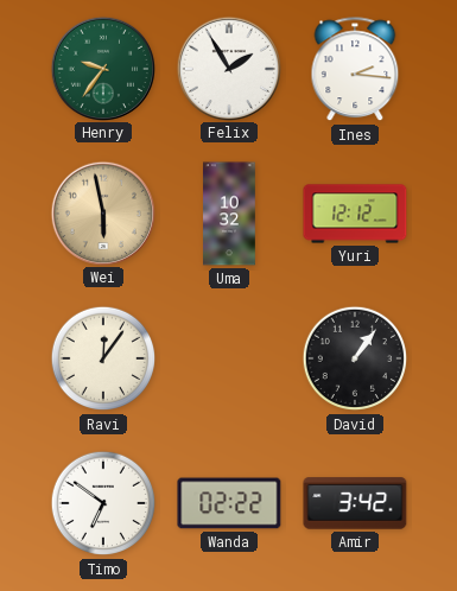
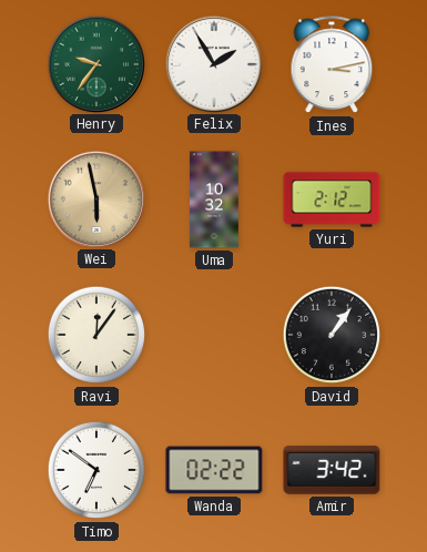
Ines: 2:16 -> 3:13 (332, 65)
Yuri: 12:12 -> 2:12 (332, 200)
